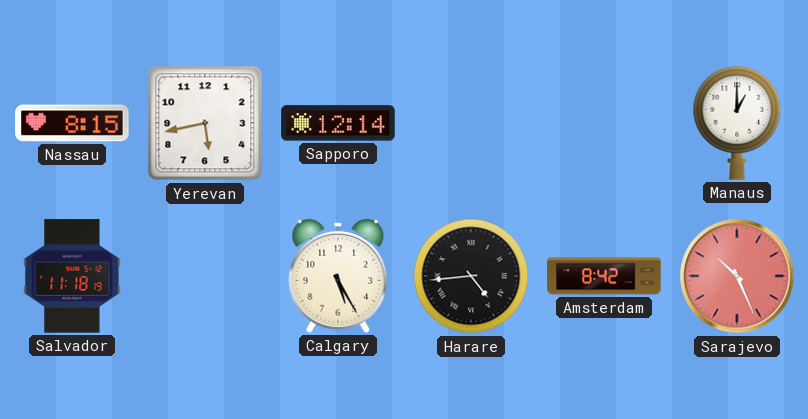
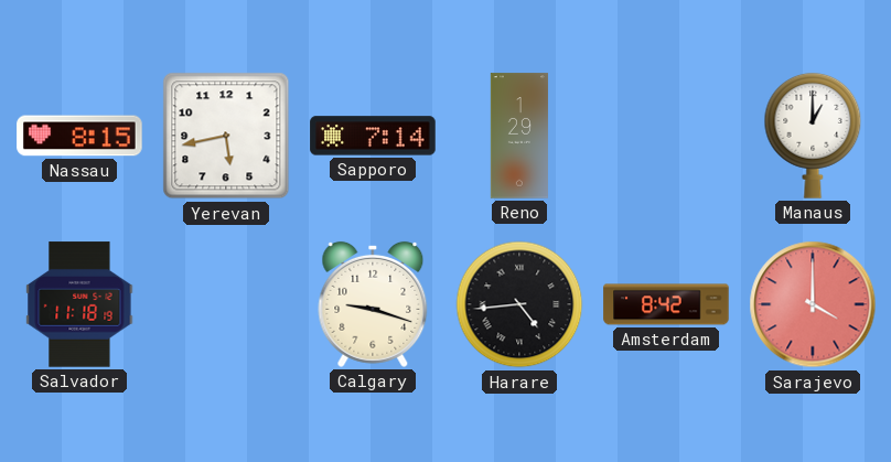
Sapporo: 12:14 -> 7:14 (373, 136)
Reno: none -> 1:29 (519, 136)
Calgary: 5:25 -> 9:18 (373, 304)
Sarajevo: 10:26 -> 4:00 (813, 304)
